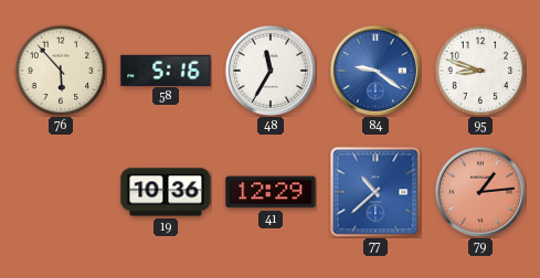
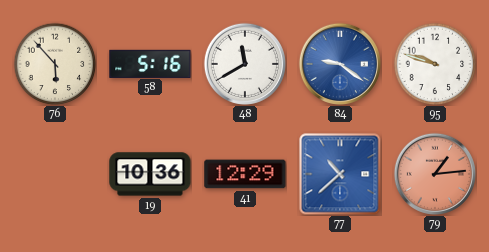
48: 11:35 -> 11:40 (245, 64)
95: 8:48 -> 9:48 (435, 64)
